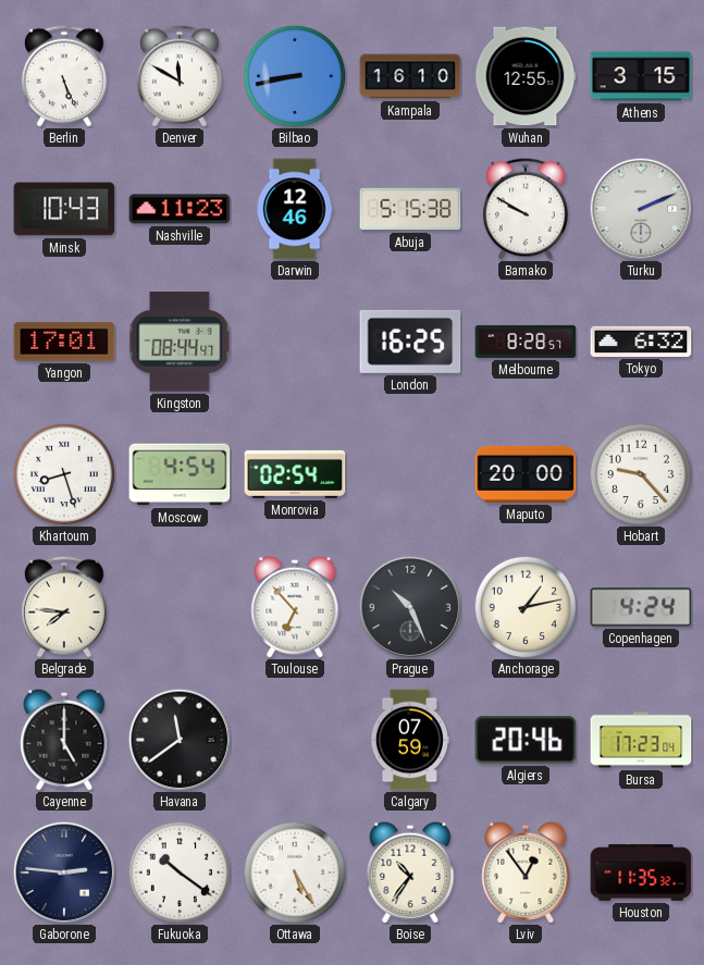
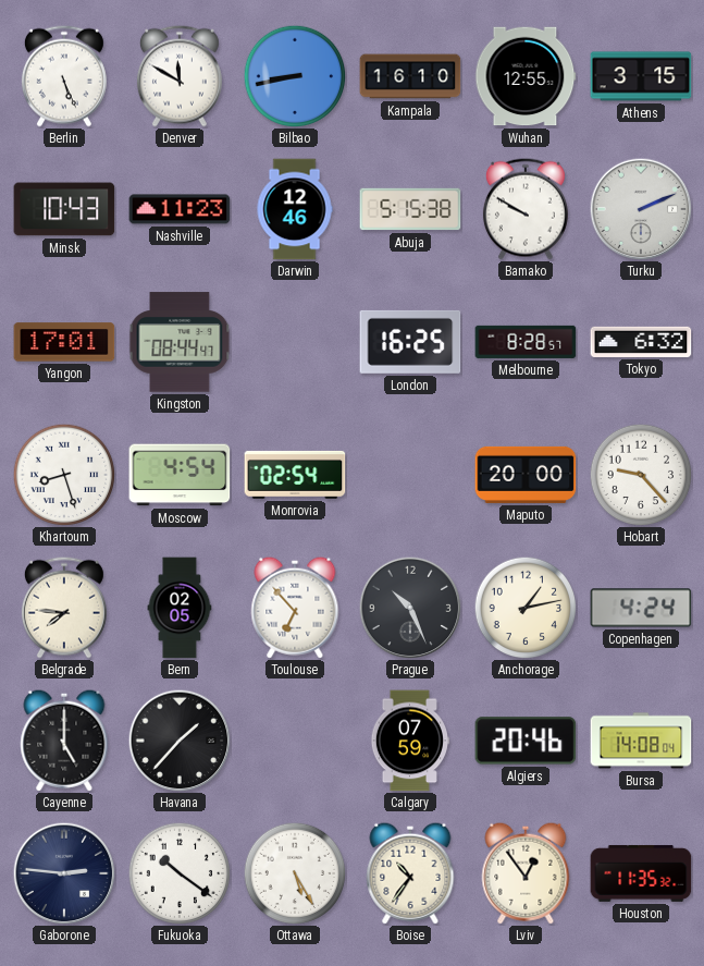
Bern: none -> 02:05 (180, 608)
Havana: 11:39 -> 1:37 (180, 741)
Bursa: 17:23 -> 14:08 (641, 741)
